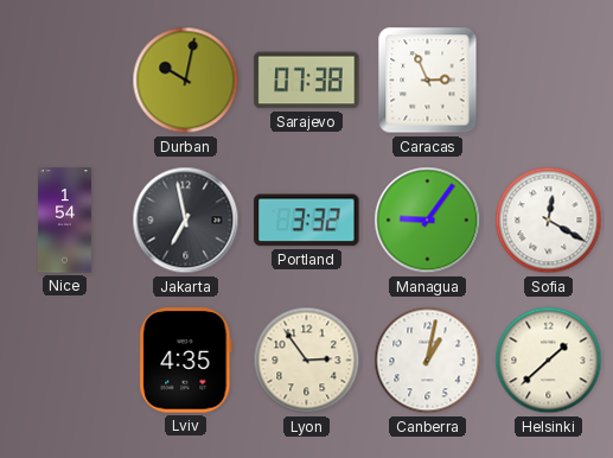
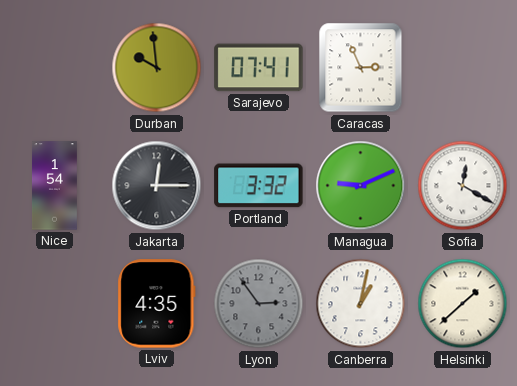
Durban: 10:02 -> 9:59 (157, 68)
Sarajevo: 07:38 -> 07:41 (259, 68)
Jakarta: 6:58 -> 12:15 (157, 186)
Managua: 9:06 -> 9:11 (361, 186)
Lyon dial: cream -> grey (259, 304)
